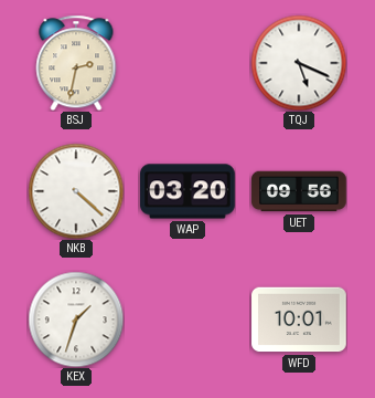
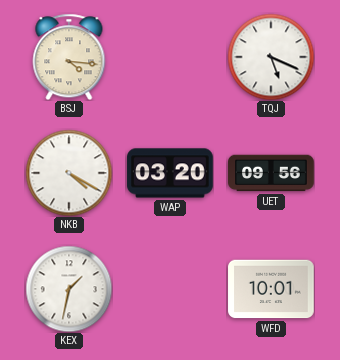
BSJ: 2:32 -> 4:16 (69, 57)
NKB: 4:22 -> 4:20 (69, 173)
KEX: 1:33 -> 1:32 (69, 289)
